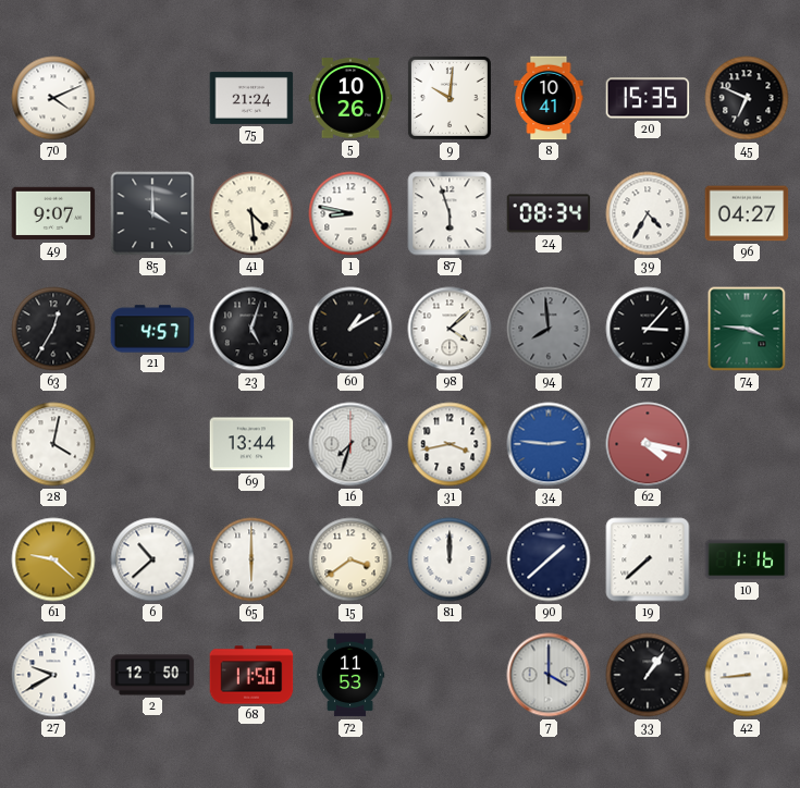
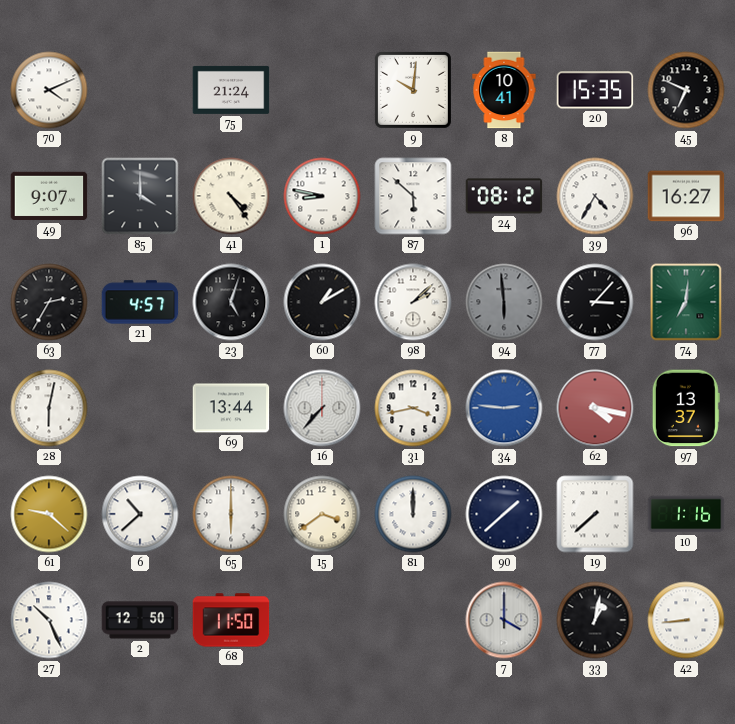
5: 10:26 -> none (350, 98)
41: 4:29 -> 4:24 (231, 196)
87: 5:57 -> 5:52 (413, 196)
24: 08:34 -> 08:12 (504, 196)
96: 04:27 -> 16:27 (686, 196)
63: 12:35 -> 2:35 (49, 302)
98: 4:08 -> 2:08 (413, 302)
94: 7:59 -> 5:59 (504, 302)
74: 3:46 -> 7:01 (686, 302)
28: 4:02 -> 6:02 (49, 408)
16: 7:33 -> 7:37 (322, 408)
97: none -> 13:37 (686, 408)
27: 9:40 -> 10:26 (49, 620)
72: 11:53 -> none (350, 675)
33: 1:06 -> 1:02 (595, 620)
